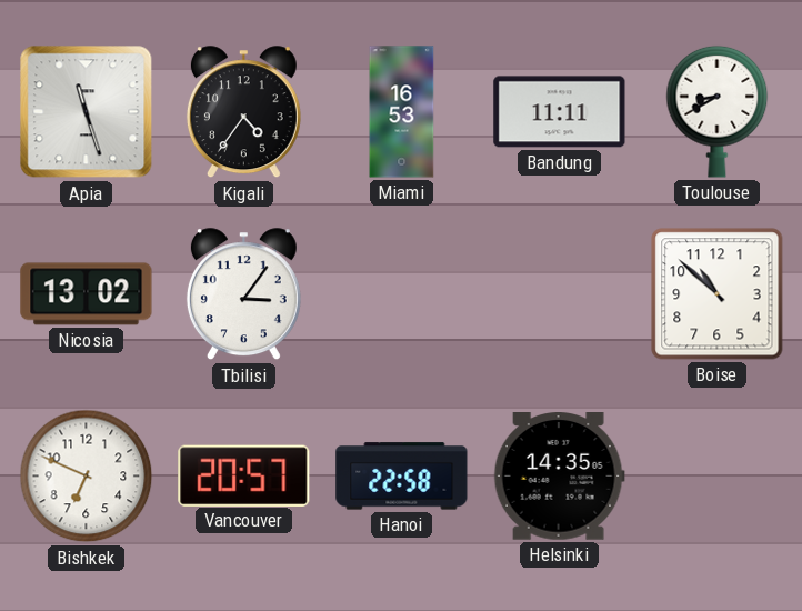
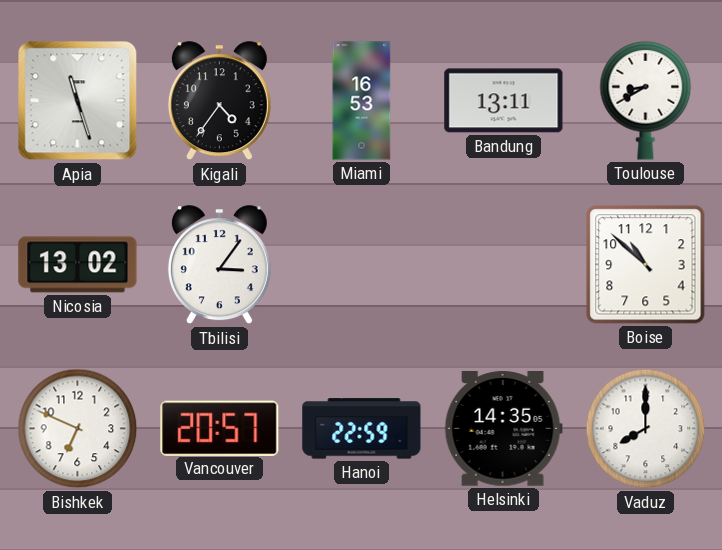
Bandung: 11:11 -> 13:11 (504, 101)
Hanoi: 22:58 -> 22:59 (362, 429)
Vaduz: none -> 8:00 (646, 429)
